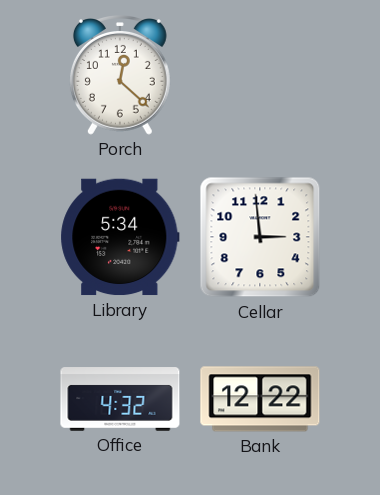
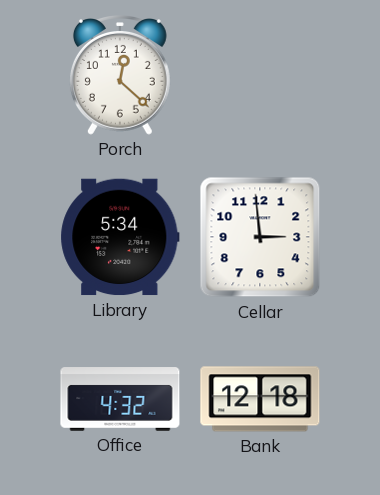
Bank: 12:22 -> 12:18 (260, 399)
